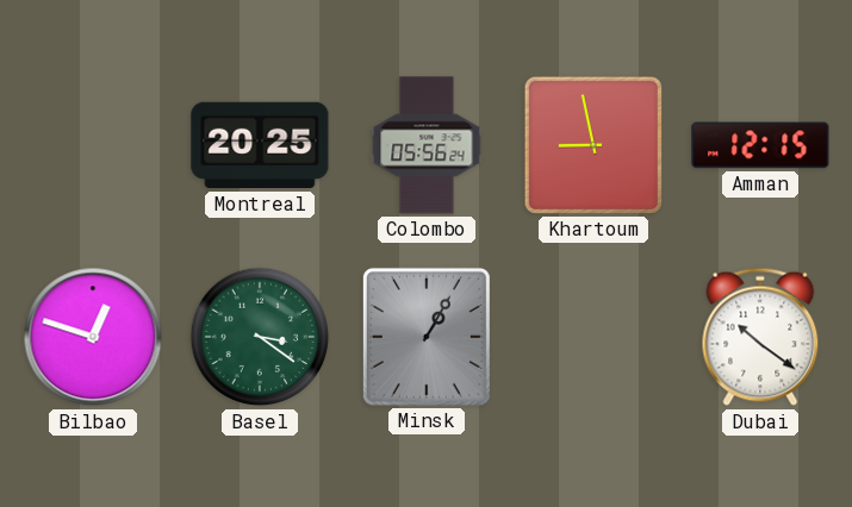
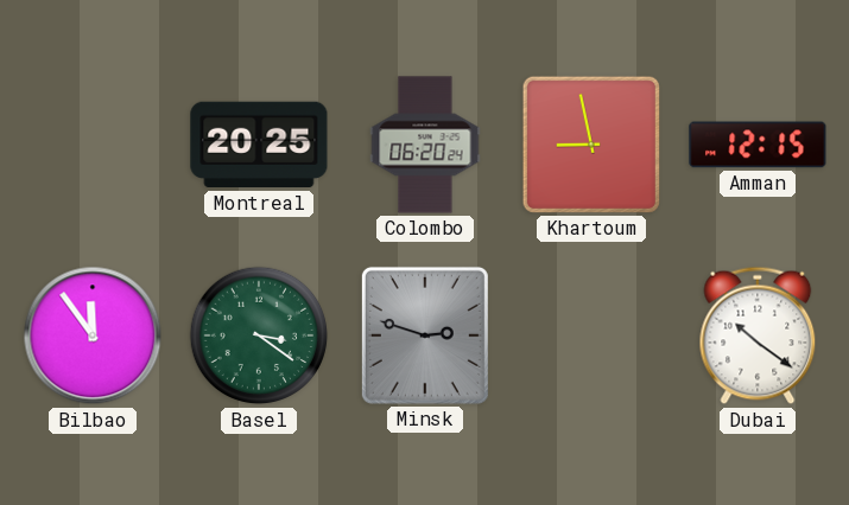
Colombo: 05:56 -> 06:20 (425, 145)
Bilbao: 12:48 -> 11:54 (93, 335)
Minsk: 1:05 -> 2:48 (425, 335)
